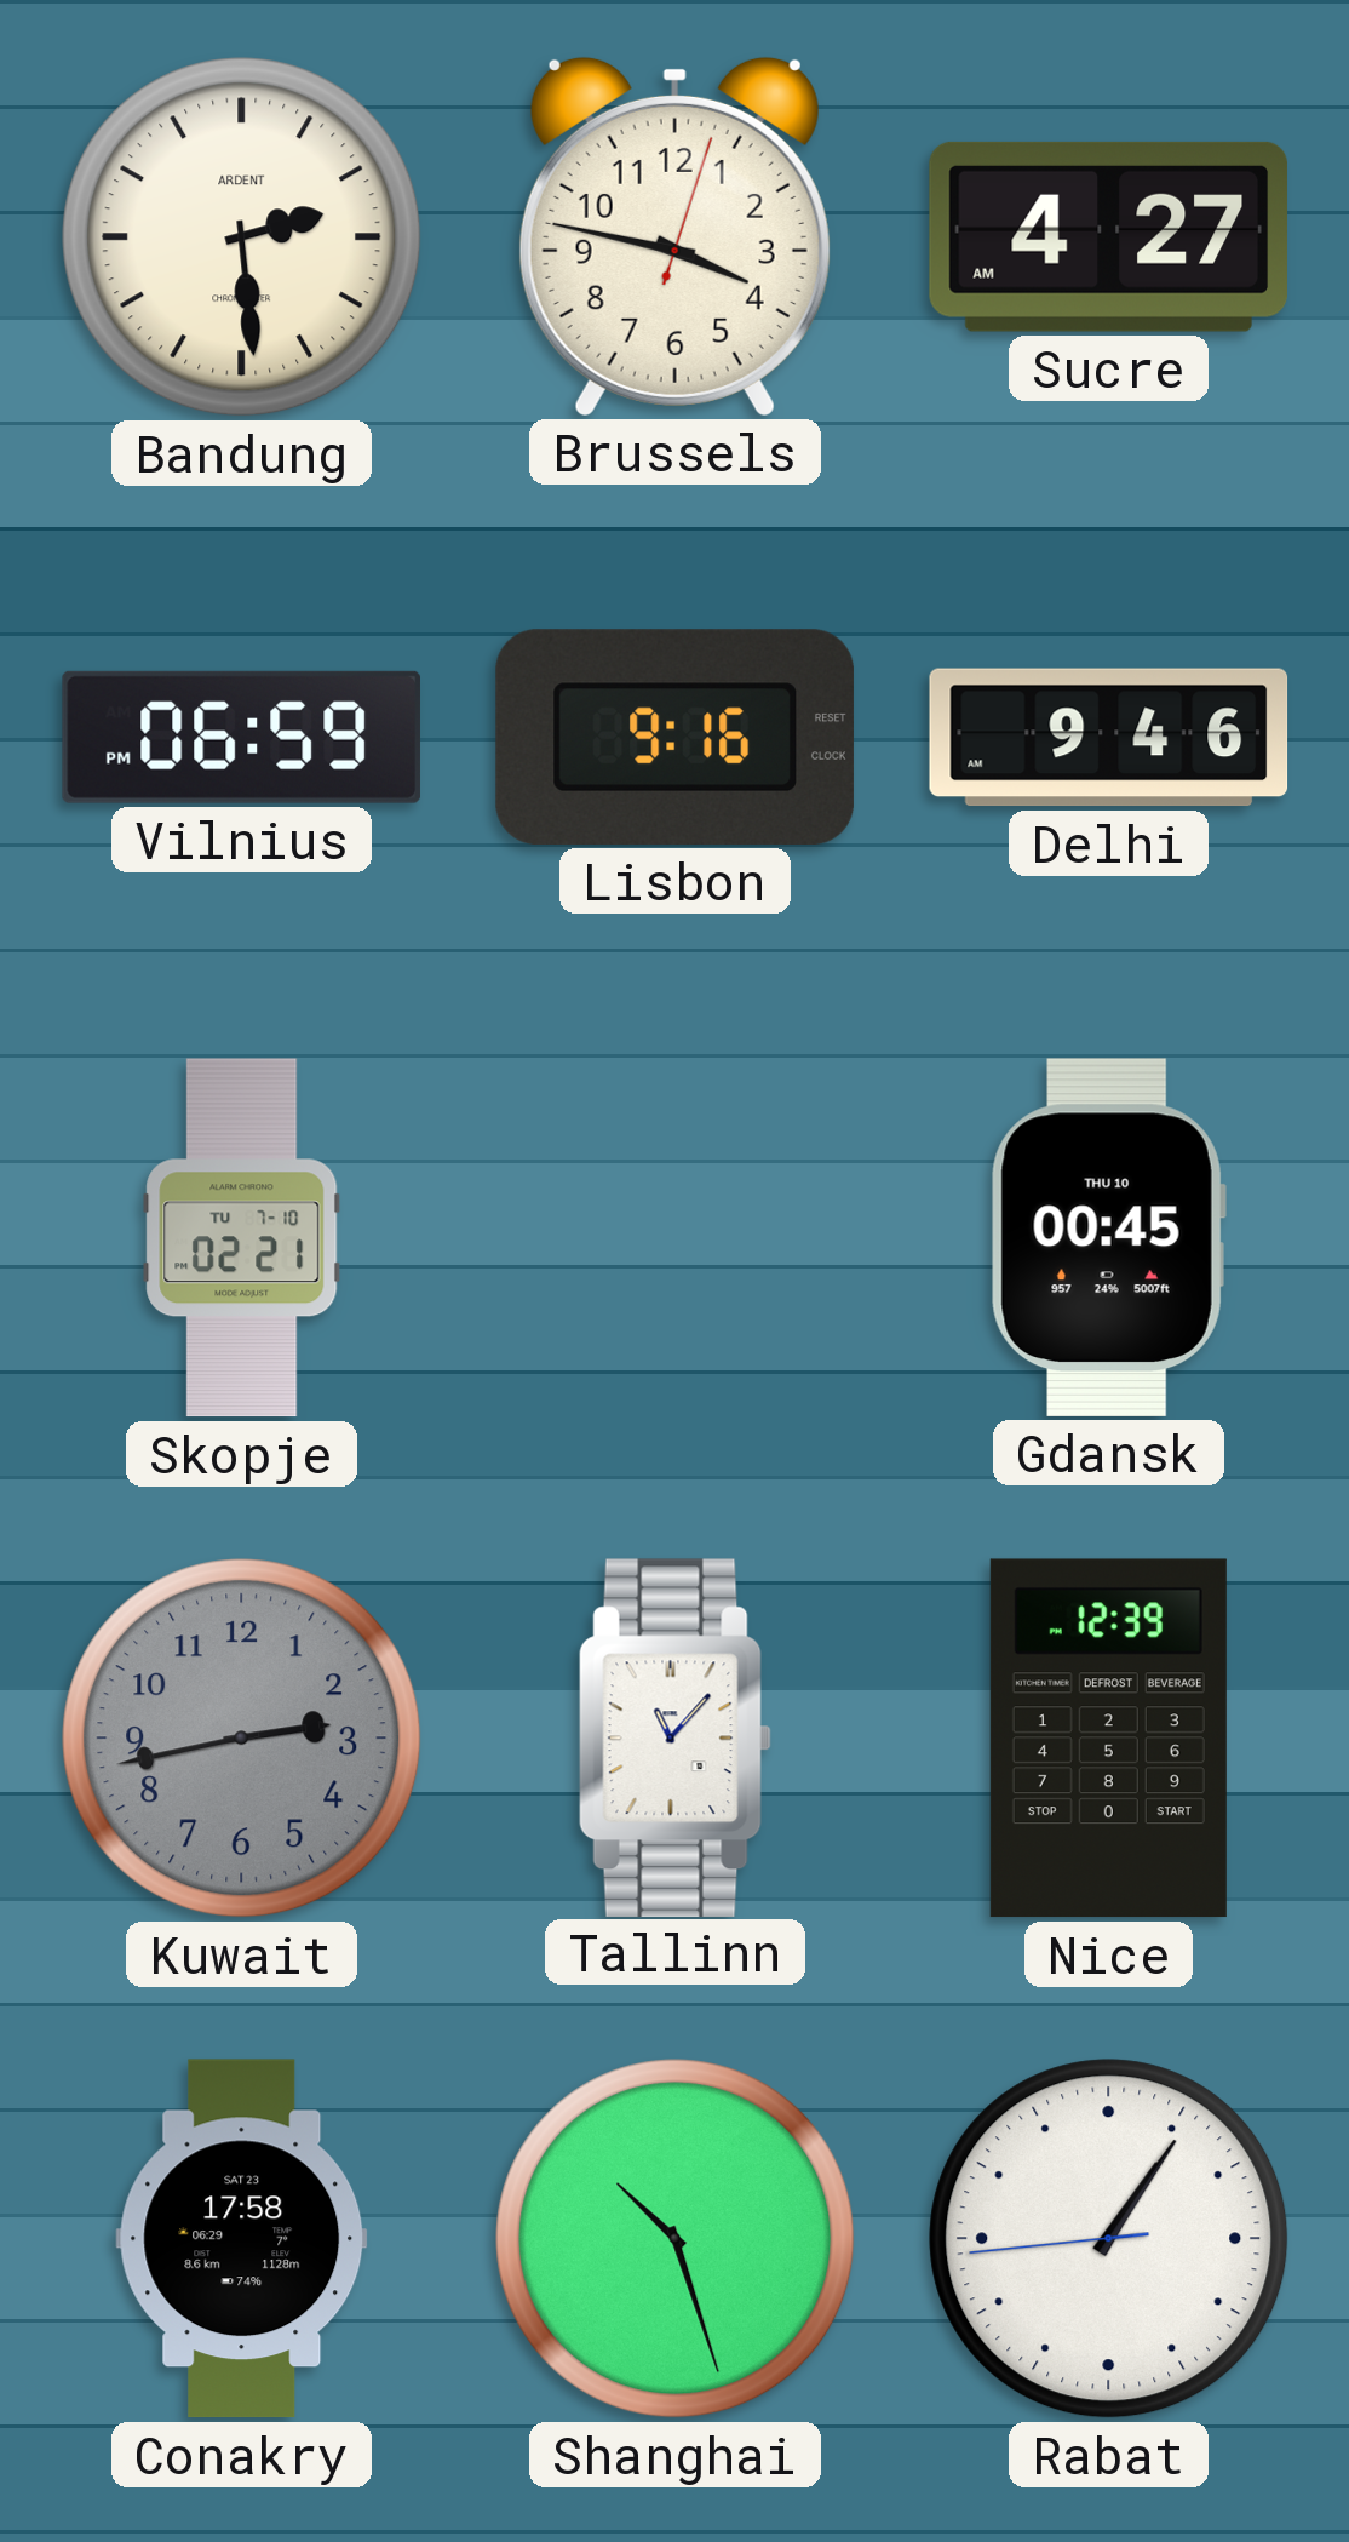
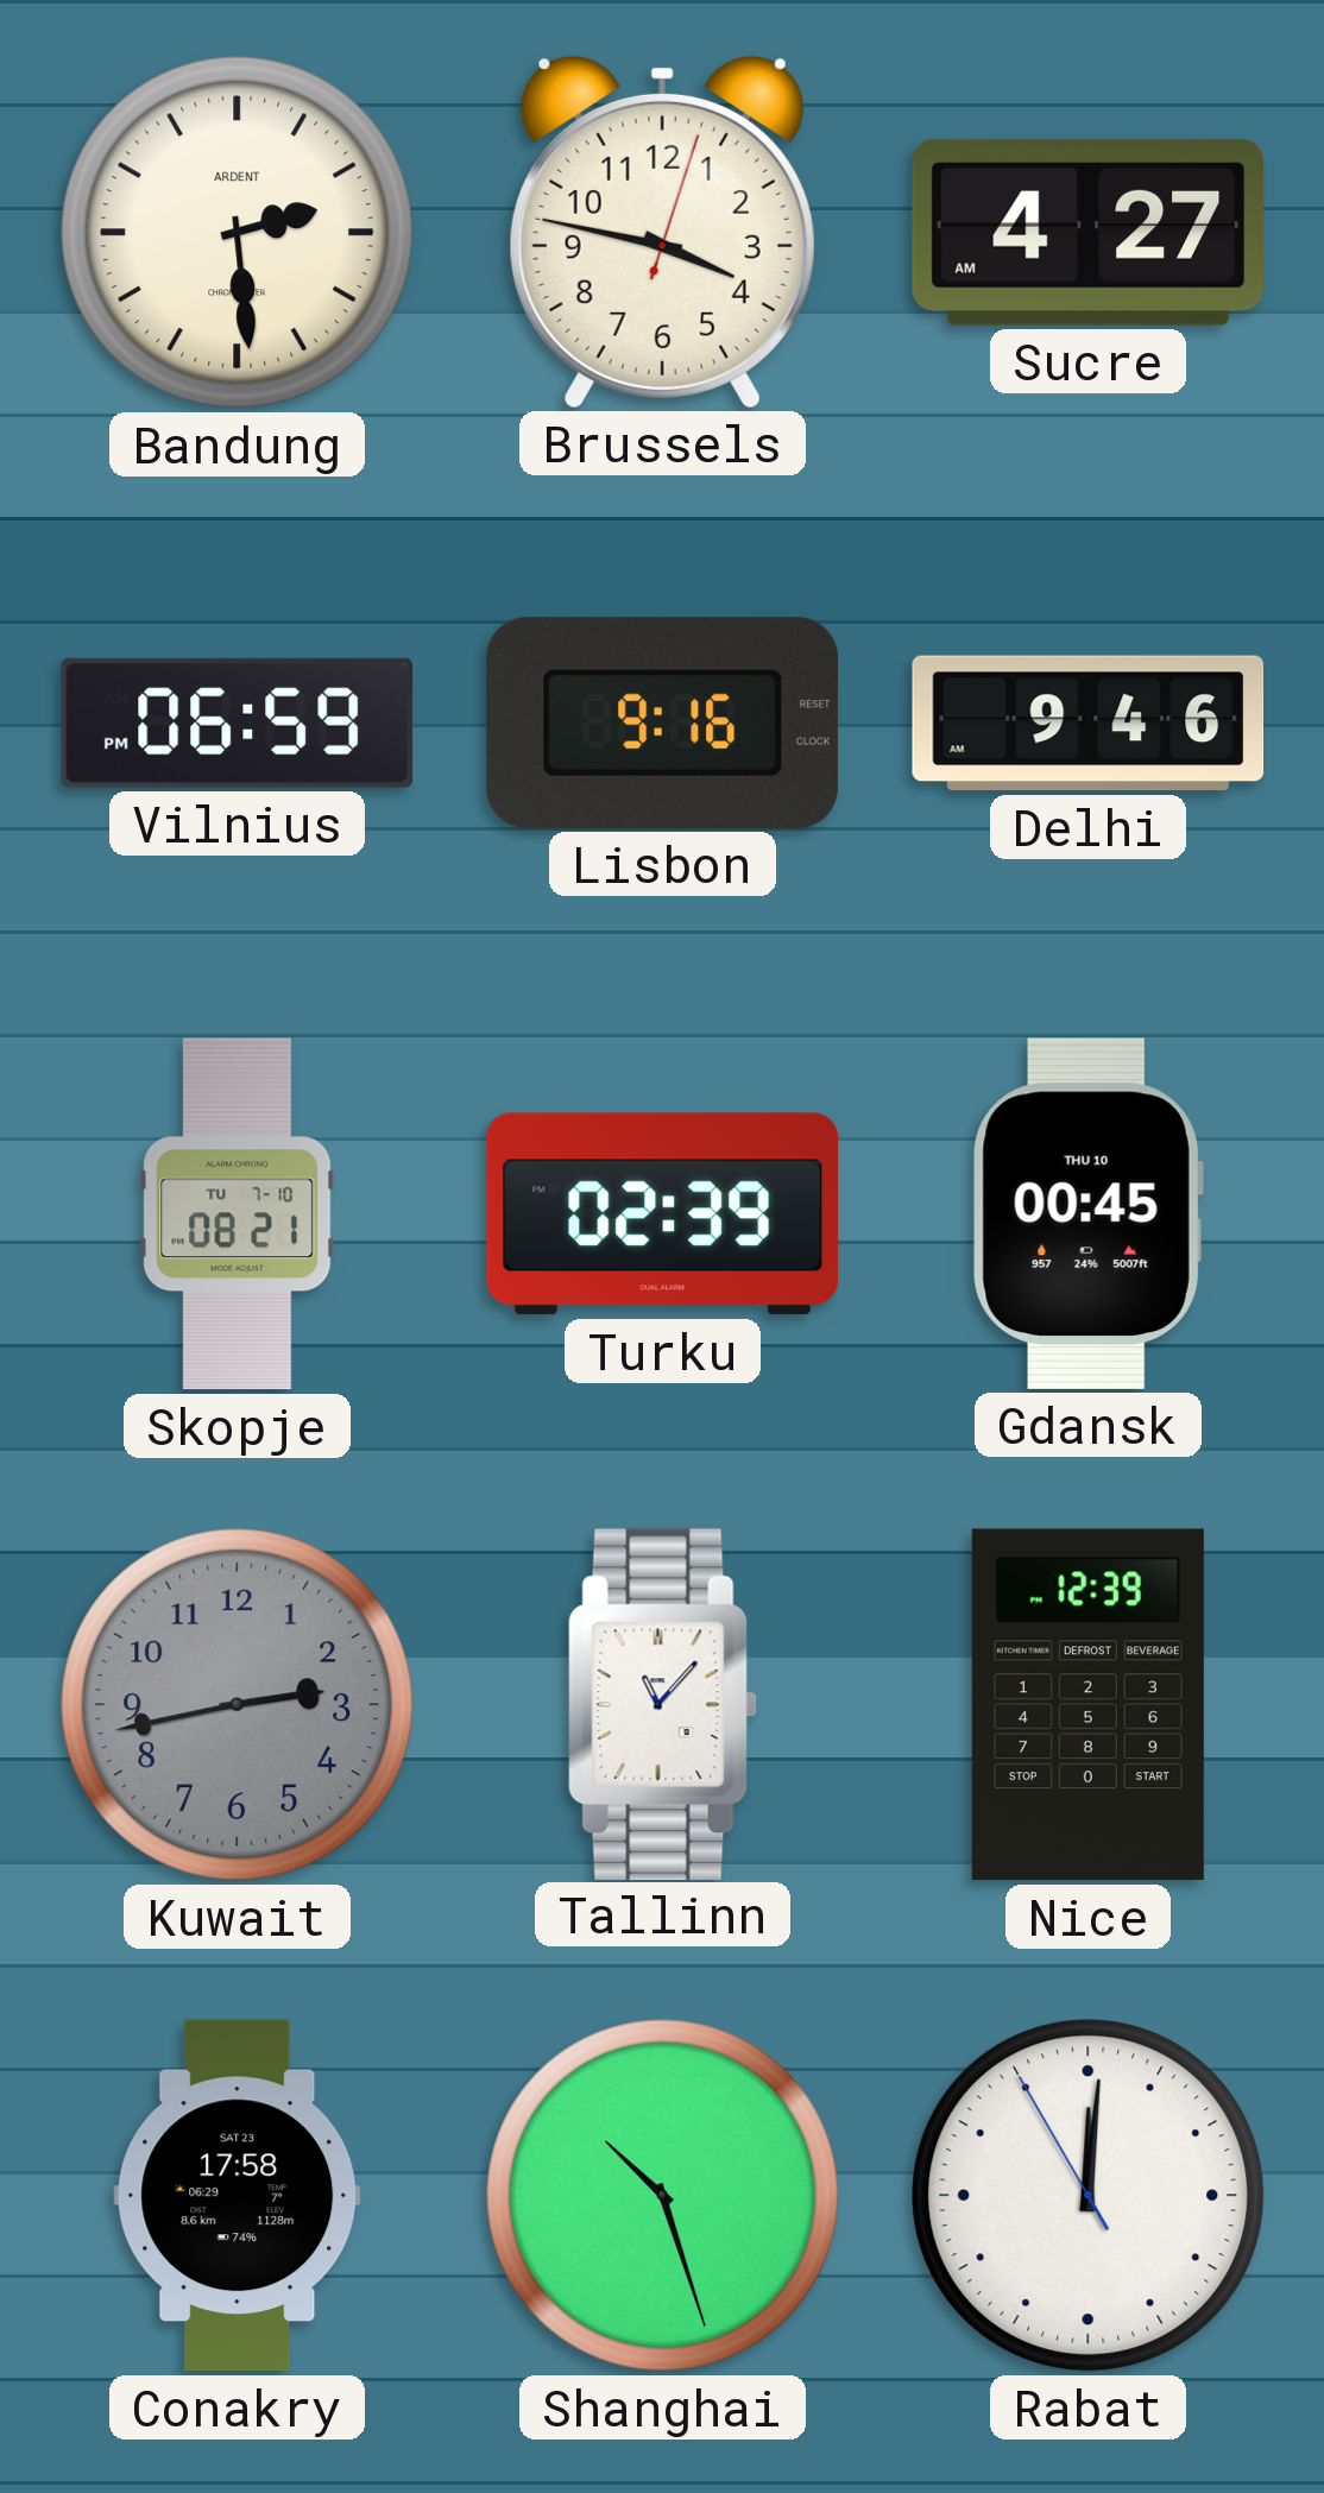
Skopje: 02:21 -> 08:21 (238, 1214)
Turku: none -> 02:39 (662, 1214)
Rabat: 1:05 -> 12:00 (1089, 2196)
